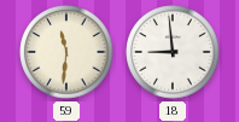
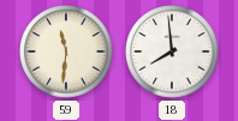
18: 8:59 -> 7:59 (172, 52)
